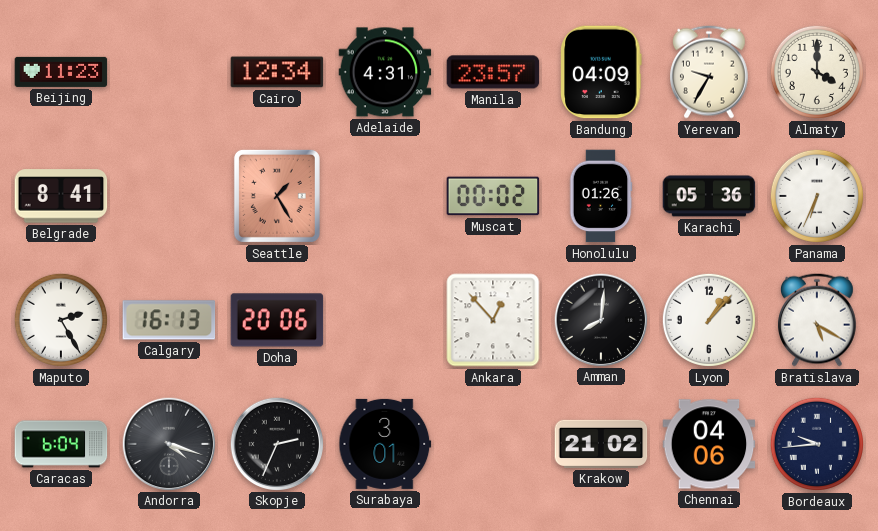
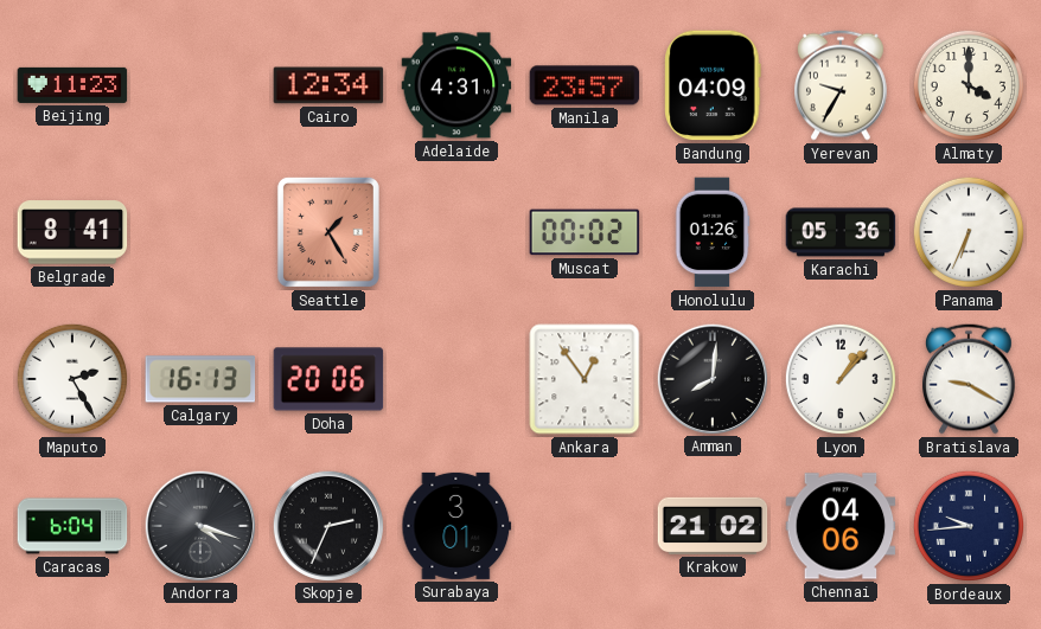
Ankara: 12:53 -> 12:54 (585, 379)
Bratislava: 5:20 -> 9:20 (970, 379)
